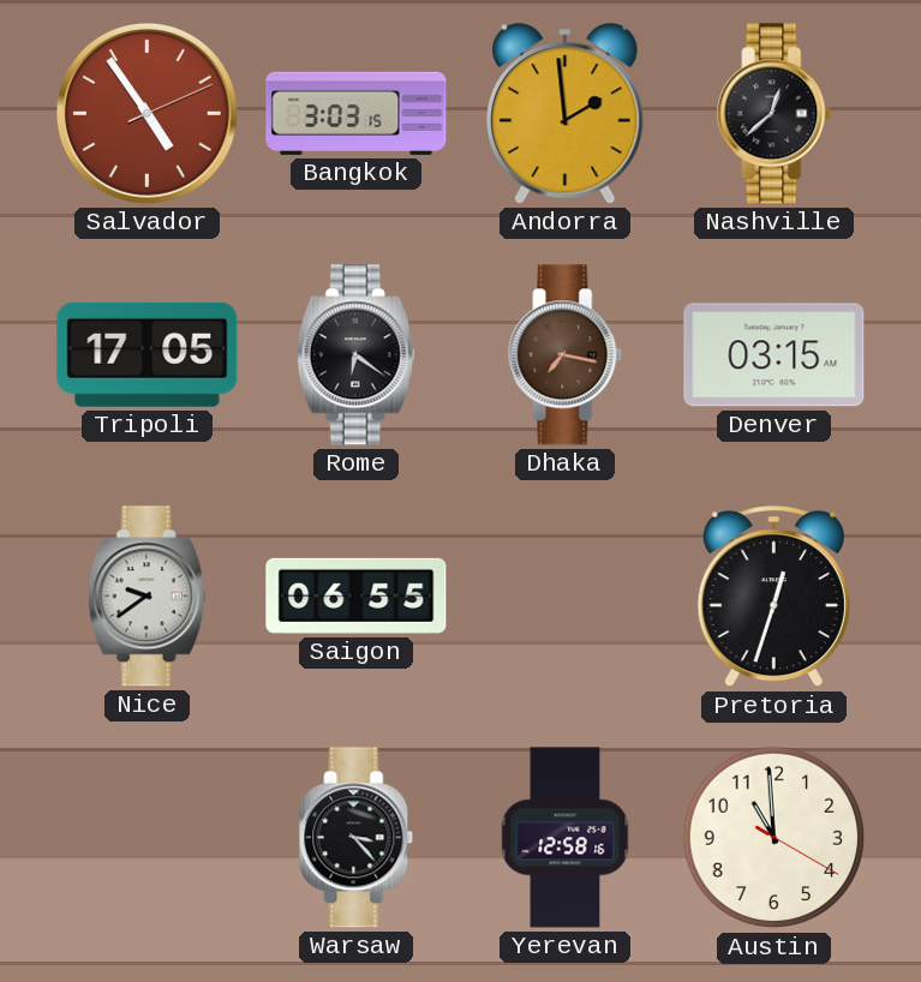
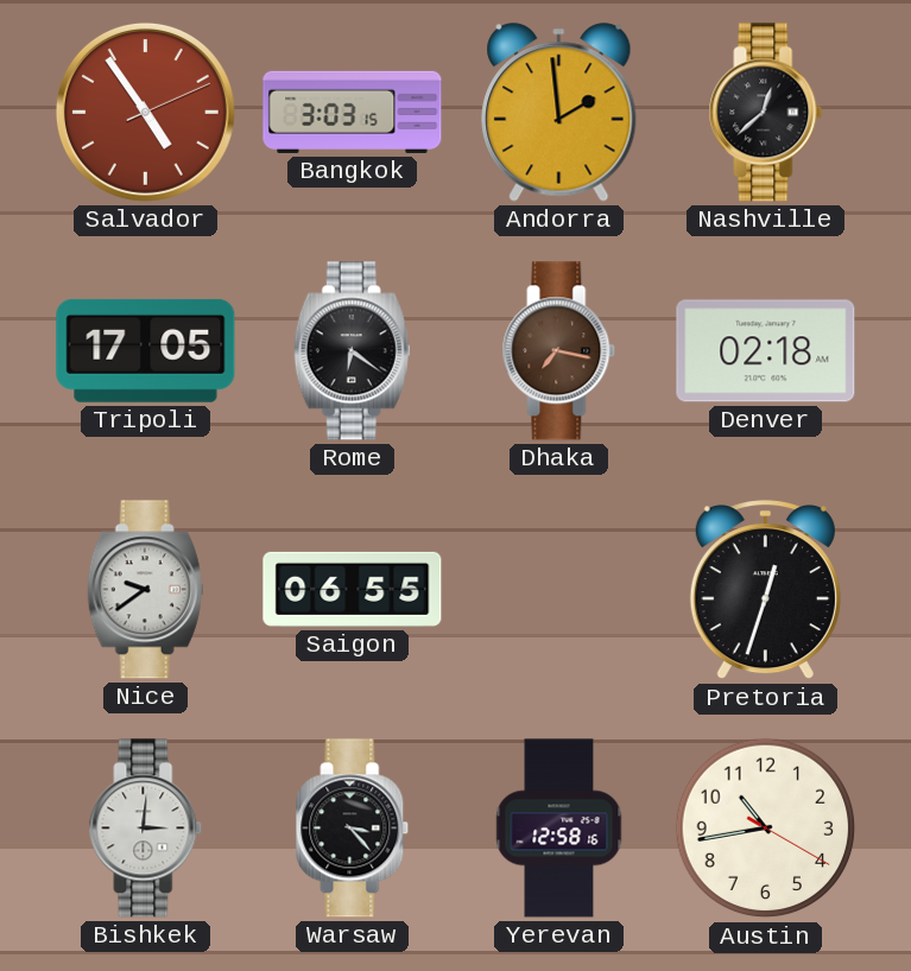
Denver: 03:15 -> 02:18 (766, 351)
Bishkek: none -> 3:01 (146, 829)
Austin: 10:59 -> 10:43 (766, 829)
